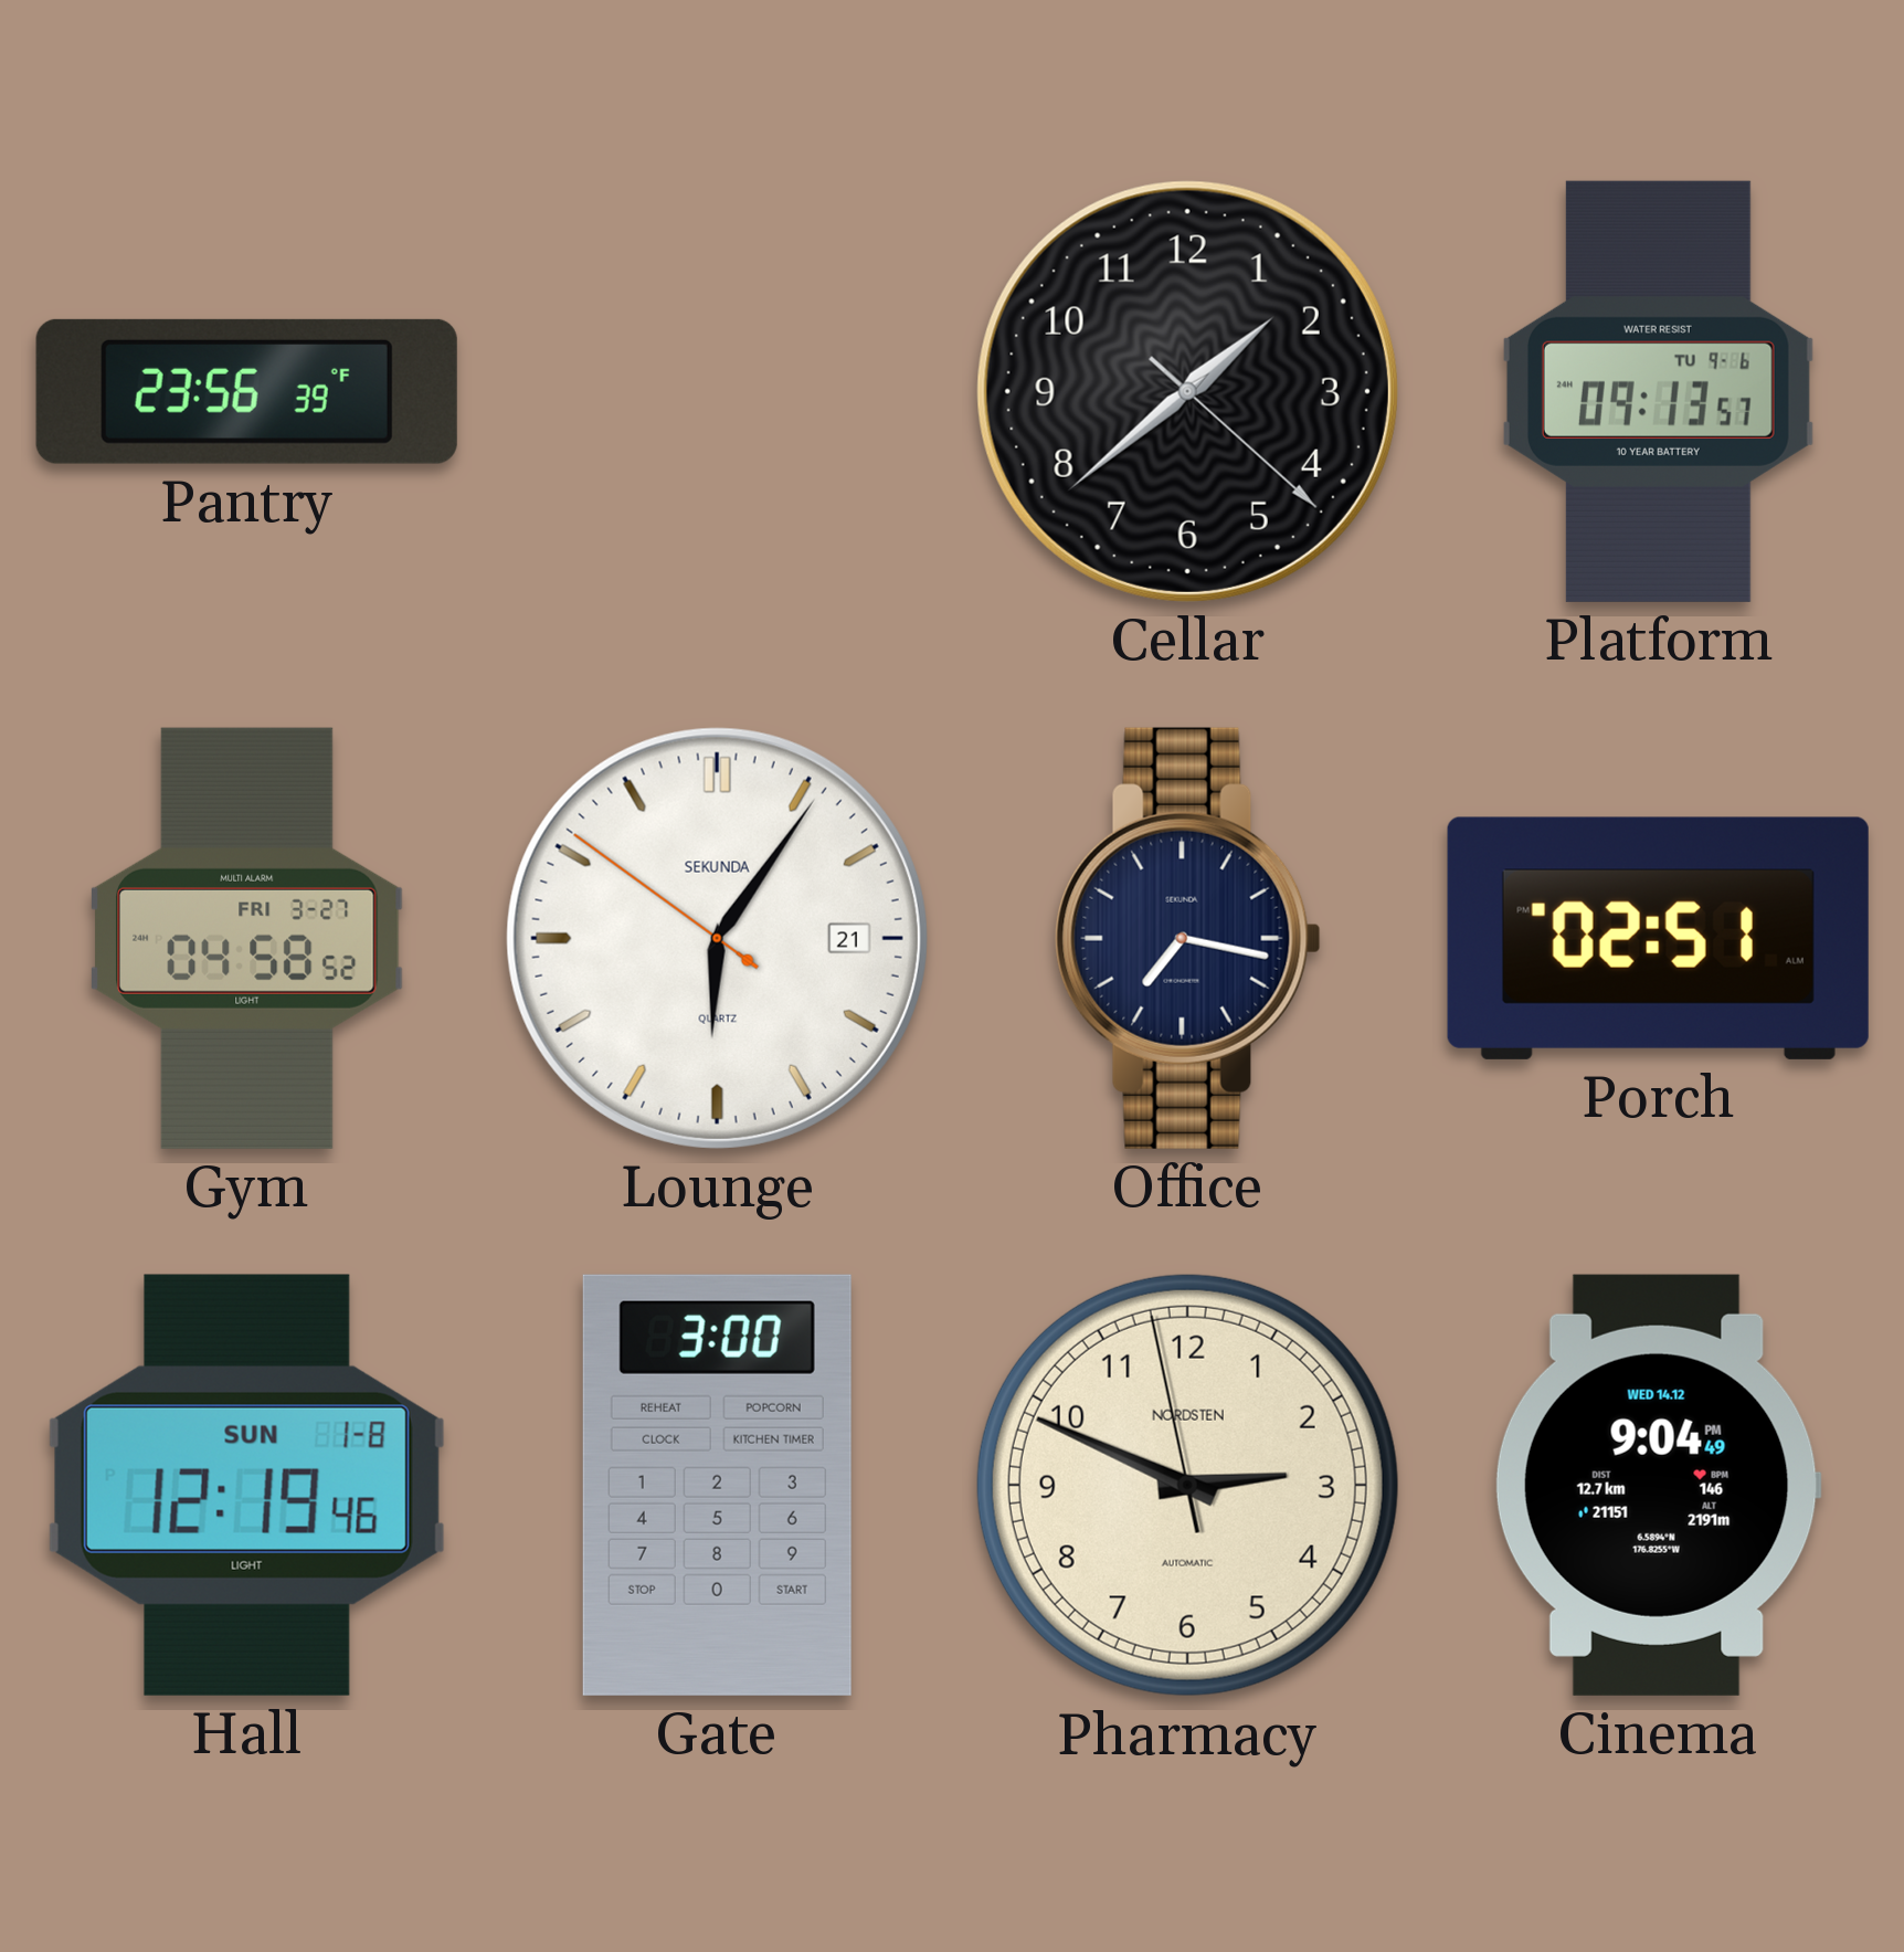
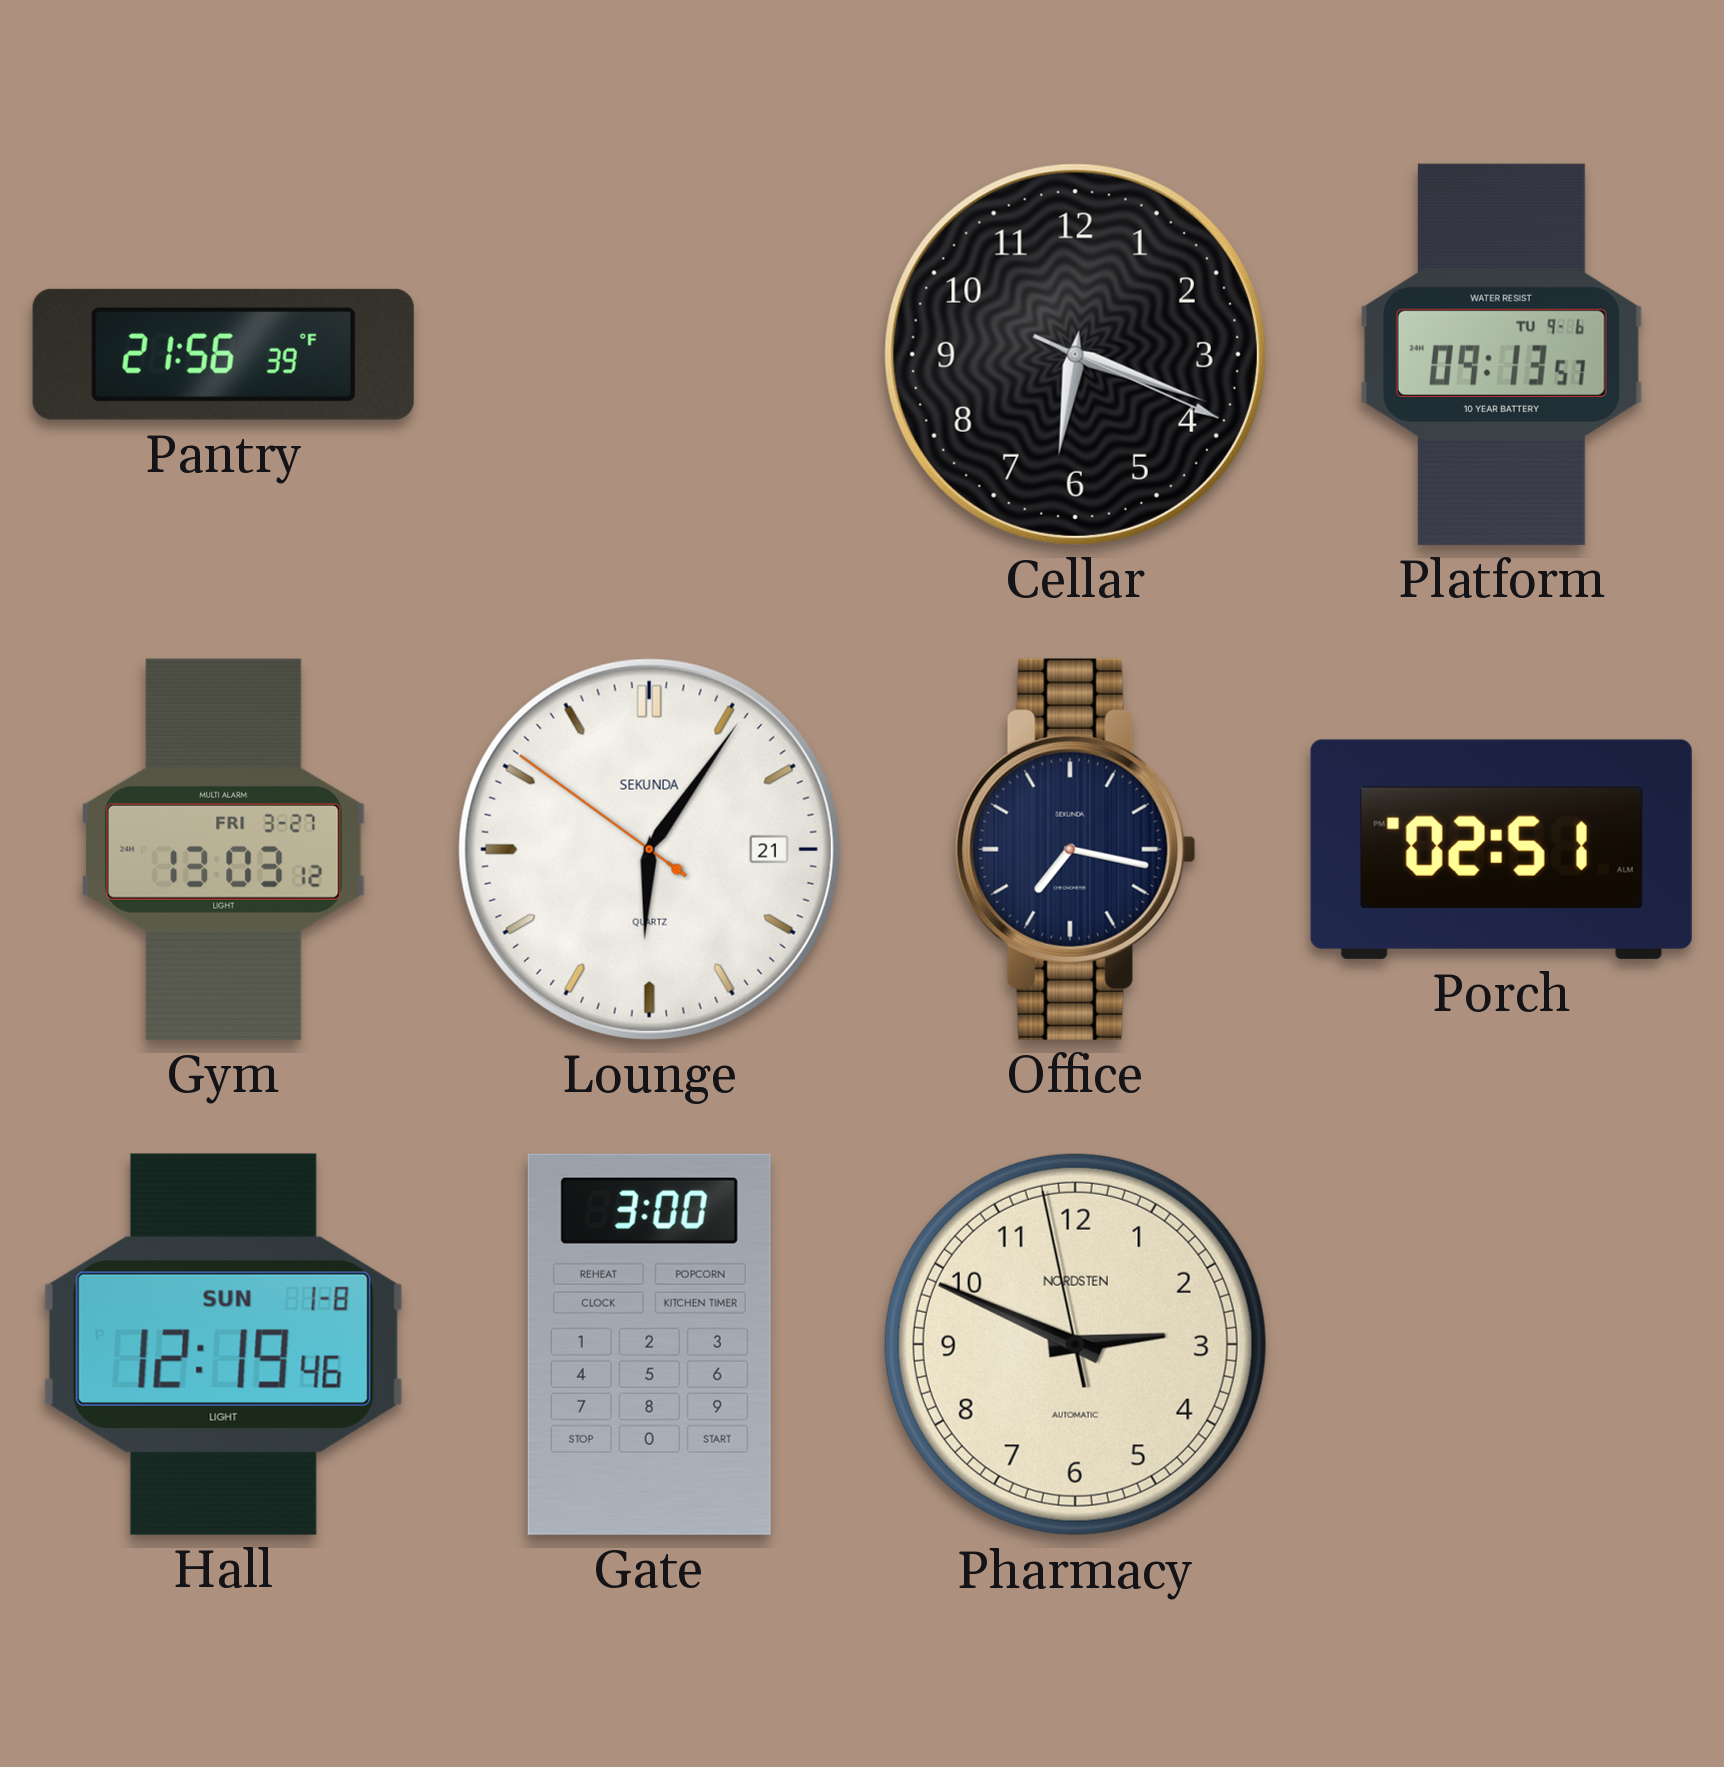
Pantry: 23:56 -> 21:56 (223, 354)
Cellar: 1:38 -> 6:18 (1075, 354)
Gym: 04:58 -> 13:03 (223, 849)
Cinema: 9:04 -> none (1658, 1485)
